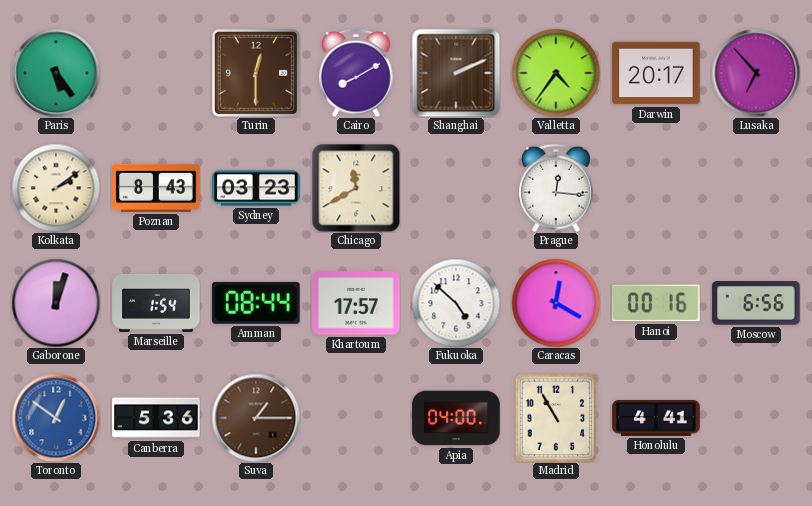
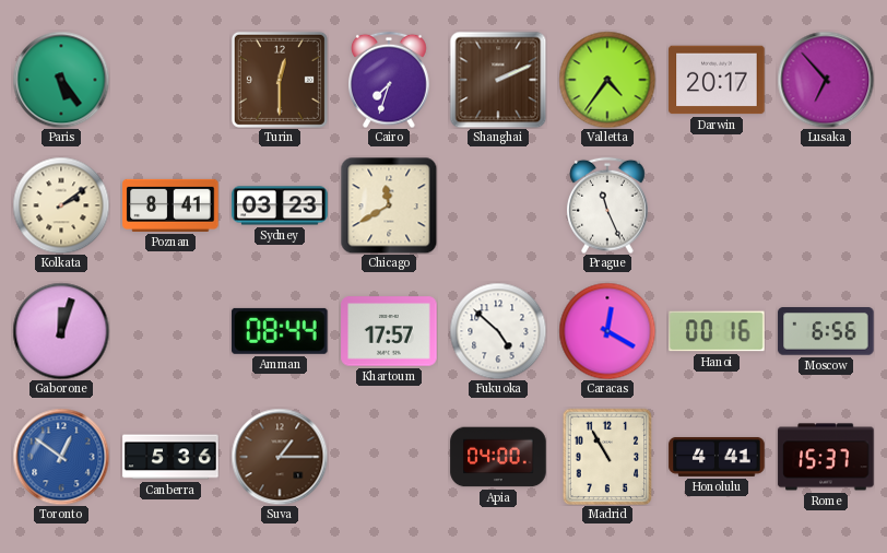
Cairo: 8:10 -> 7:33 (390, 80)
Poznan: 8:43 -> 8:41 (170, 205)
Prague: 12:16 -> 11:26 (608, 205)
Marseille: 1:54 -> none (156, 303)
Rome: none -> 15:37 (826, 457)
